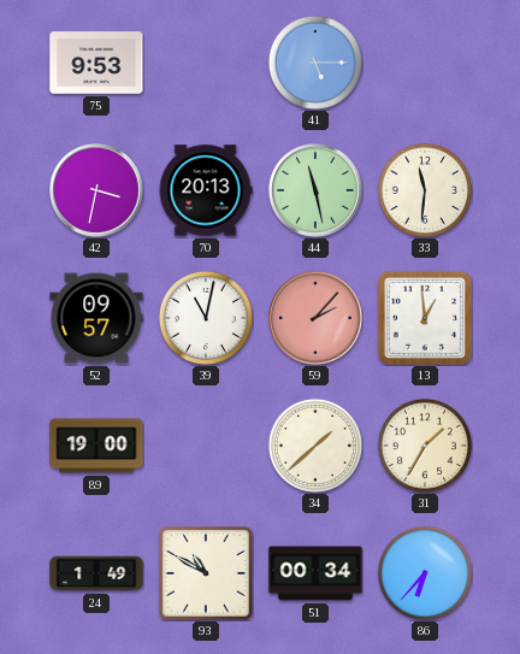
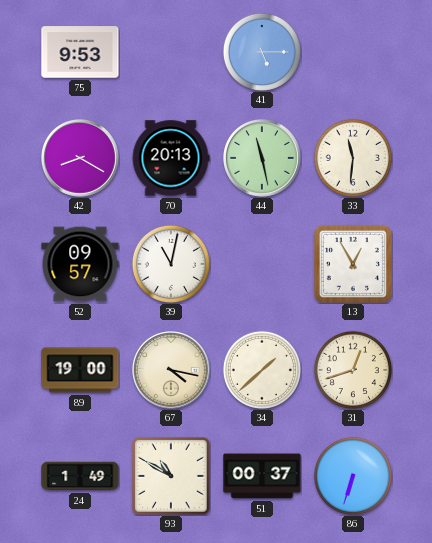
42: 3:32 -> 8:20 (81, 159)
59: 2:07 -> none (317, 319)
13: 12:59 -> 12:55 (353, 264)
67: none -> 4:17 (172, 371)
31: 1:35 -> 12:42 (353, 370)
51: 00:34 -> 00:37 (262, 476)
86: 6:37 -> 6:33 (353, 476)
